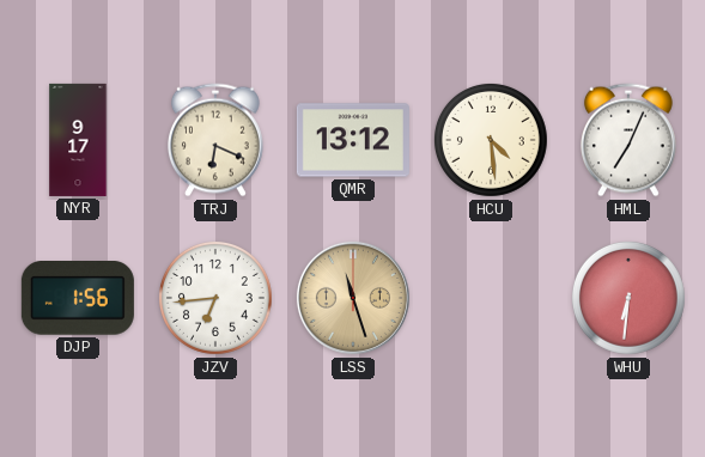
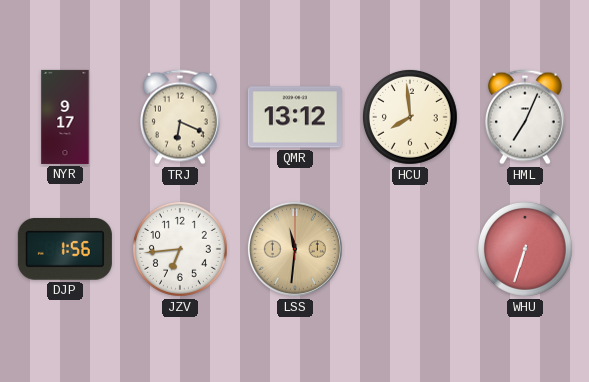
HCU: 4:29 -> 7:59 (410, 117)
LSS: 11:27 -> 11:31 (295, 249)
WHU: 6:31 -> 6:33 (525, 249)
